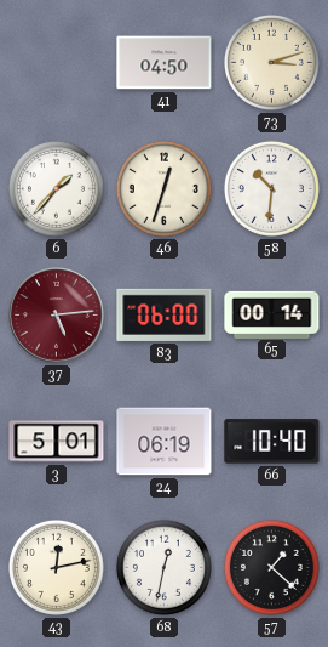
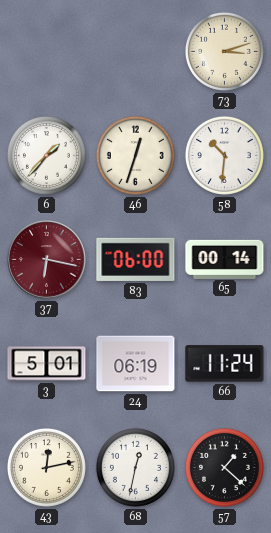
41: 04:50 -> none (165, 63)
37: 5:14 -> 6:17 (47, 260)
66: 10:40 -> 11:24 (225, 364)
